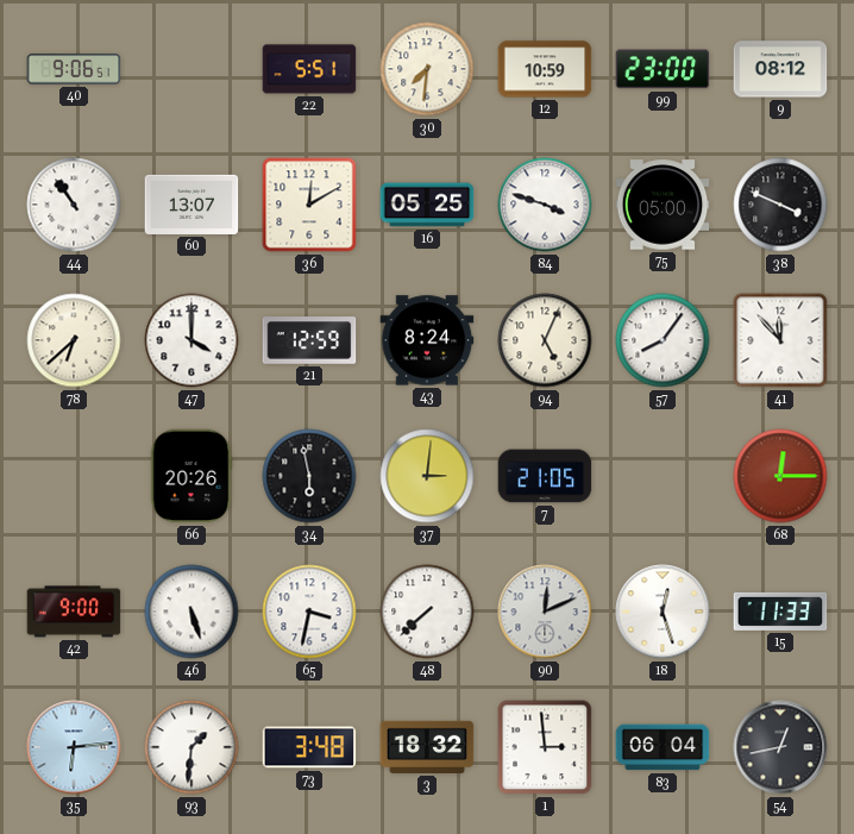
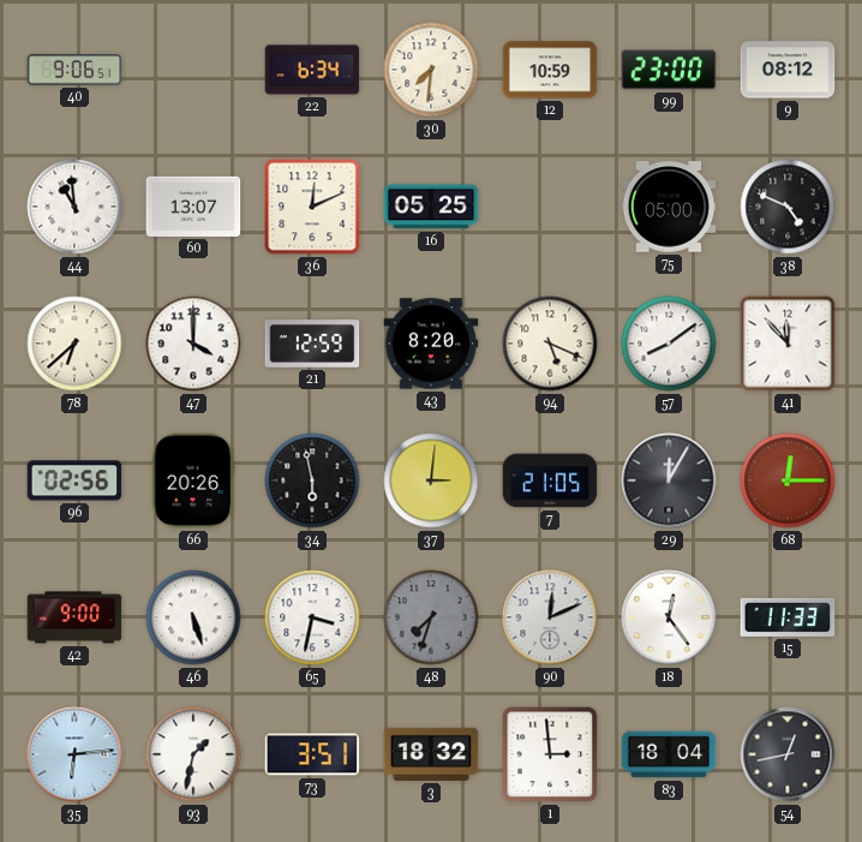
22: 5:51 -> 6:34 (312, 70)
44: 10:54 -> 10:59 (74, 207)
36: 12:10 -> 12:11 (312, 207)
84: 3:48 -> none (545, 205)
38: 3:49 -> 4:49 (788, 207)
43: 8:24 -> 8:20 (431, 344)
94: 5:04 -> 5:19 (550, 344)
57: 8:06 -> 8:09 (669, 344)
96: none -> 02:56 (74, 480)
29: none -> 12:05 (669, 480)
48: 7:38 -> 7:33 (431, 617)
48 dial: white -> grey (431, 617)
18: 12:27 -> 12:24 (669, 617)
93: 1:31 -> 1:32 (193, 754)
73: 3:48 -> 3:51 (312, 754)
83: 06:04 -> 18:04 (669, 754)
